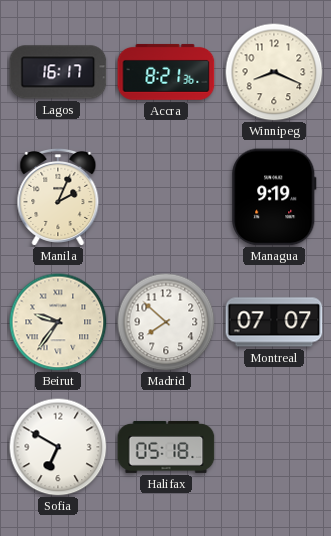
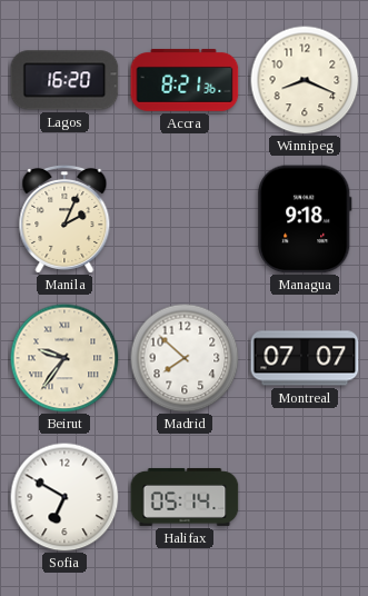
Lagos: 16:17 -> 16:20 (64, 80)
Managua: 9:19 -> 9:18 (305, 219)
Halifax: 05:18 -> 05:14 (185, 497)
